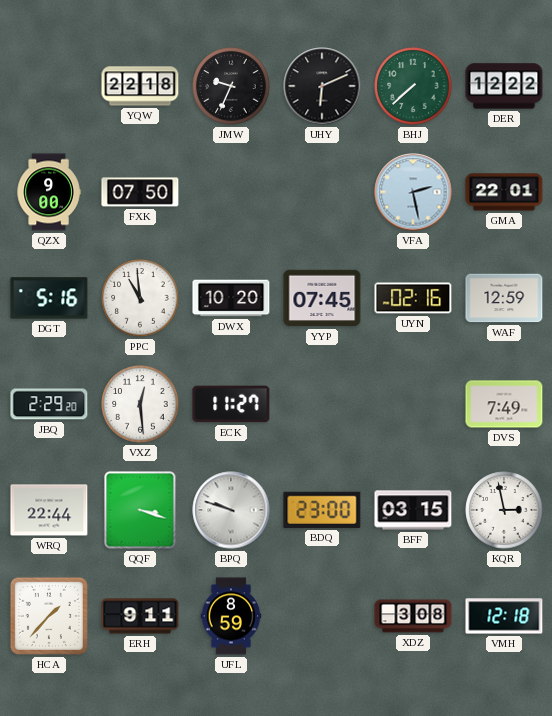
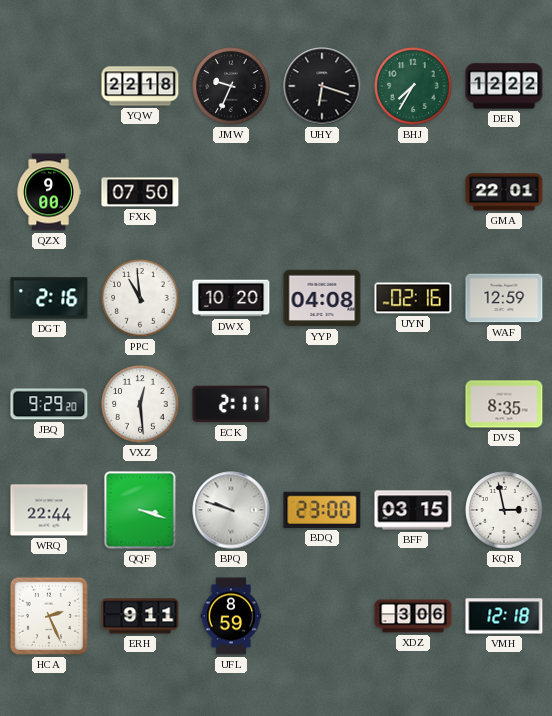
UHY: 6:11 -> 6:18 (322, 86)
BHJ: 7:38 -> 7:35 (413, 86)
VFA: 2:28 -> none (413, 192)
DGT: 5:16 -> 2:16 (49, 298)
YYP: 07:45 -> 04:08 (322, 298)
JBQ: 2:29 -> 9:29 (49, 404)
ECK: 11:27 -> 2:11 (231, 404)
DVS: 7:49 -> 8:35 (504, 404)
HCA: 1:37 -> 2:26 (49, 616)
XDZ: 3:08 -> 3:06 (413, 616)
